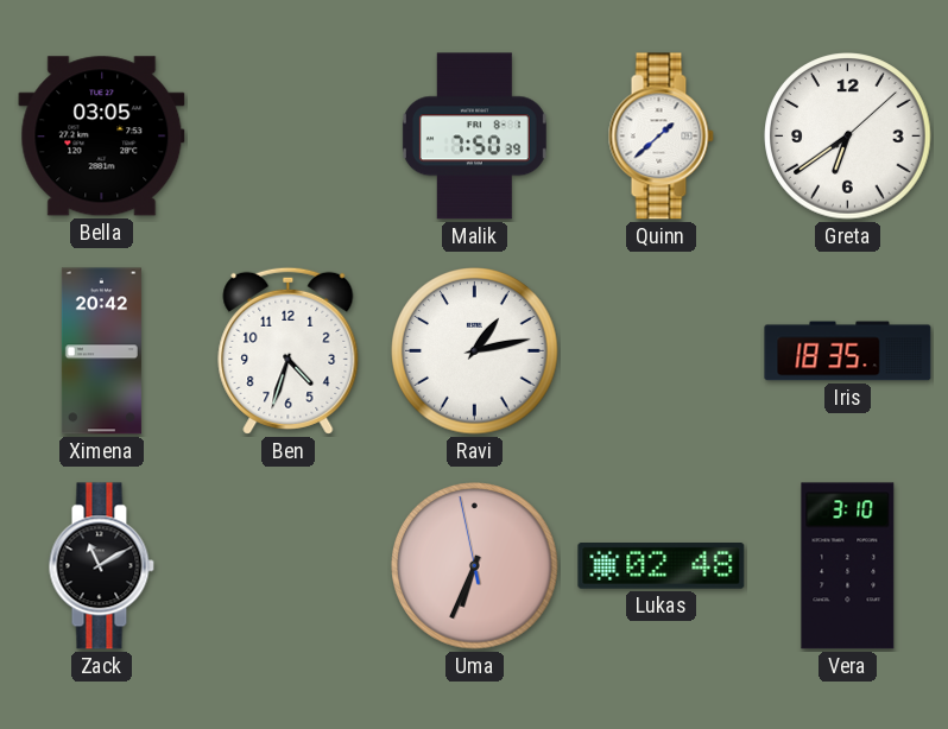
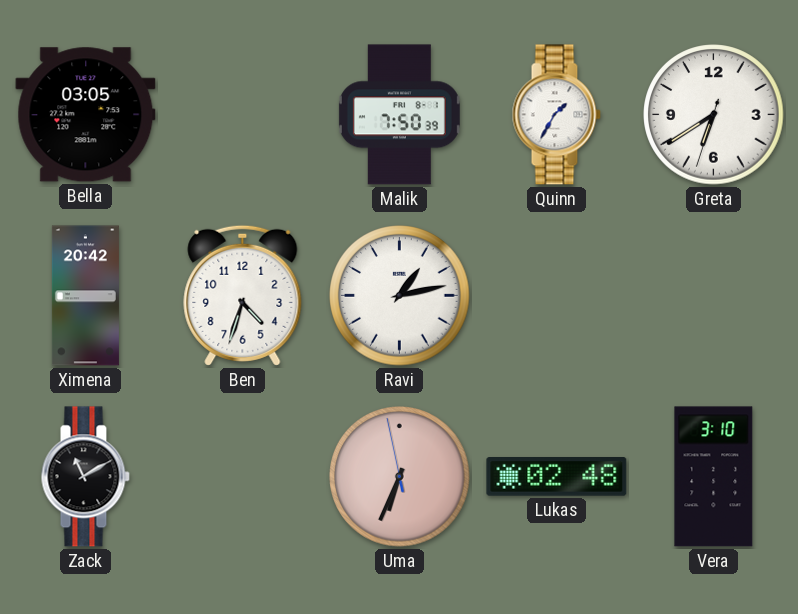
Quinn: 1:38 -> 1:35 (556, 115)
Greta: 6:39:08 -> 6:39:33 (714, 115)
Iris: 18:35 -> none (848, 351)
